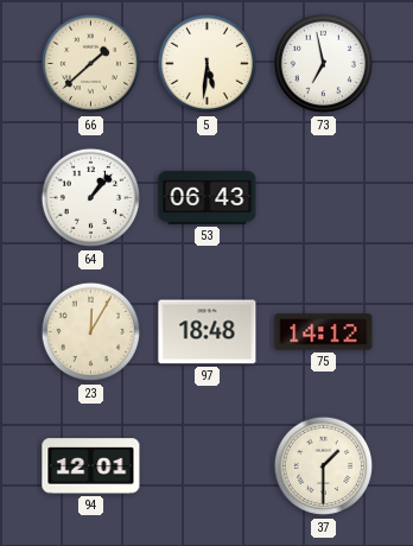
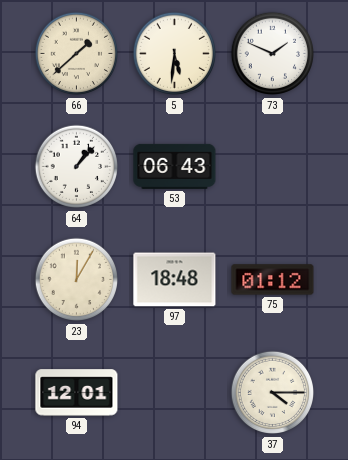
73: 6:58 -> 1:49 (272, 54)
75: 14:12 -> 01:12 (273, 280)
37: 1:30 -> 4:15 (272, 393)
